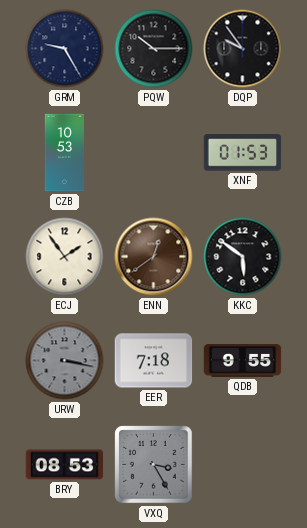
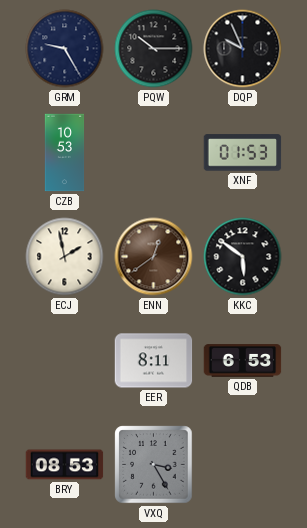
DQP: 9:54 -> 9:56 (243, 49)
ECJ: 1:54 -> 1:58 (65, 257)
URW: 3:17 -> none (65, 361)
EER: 7:18 -> 8:11 (154, 361)
QDB: 9:55 -> 6:53 (243, 361)
